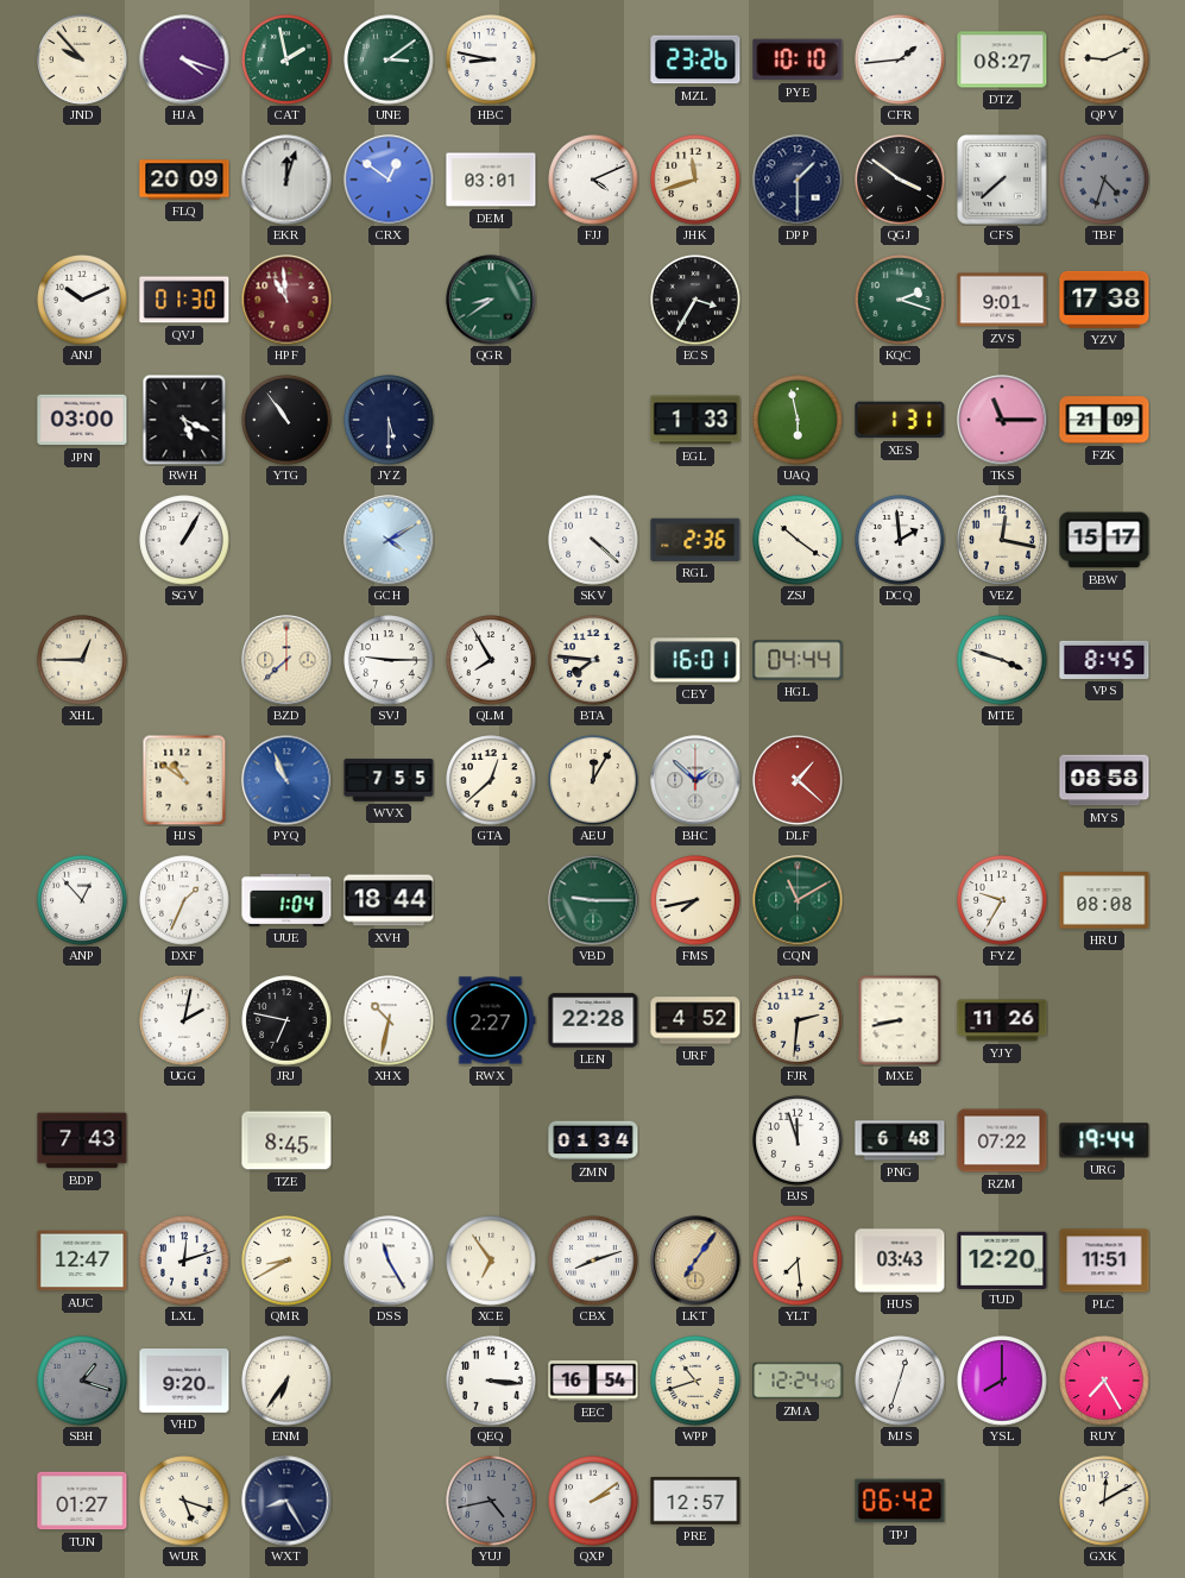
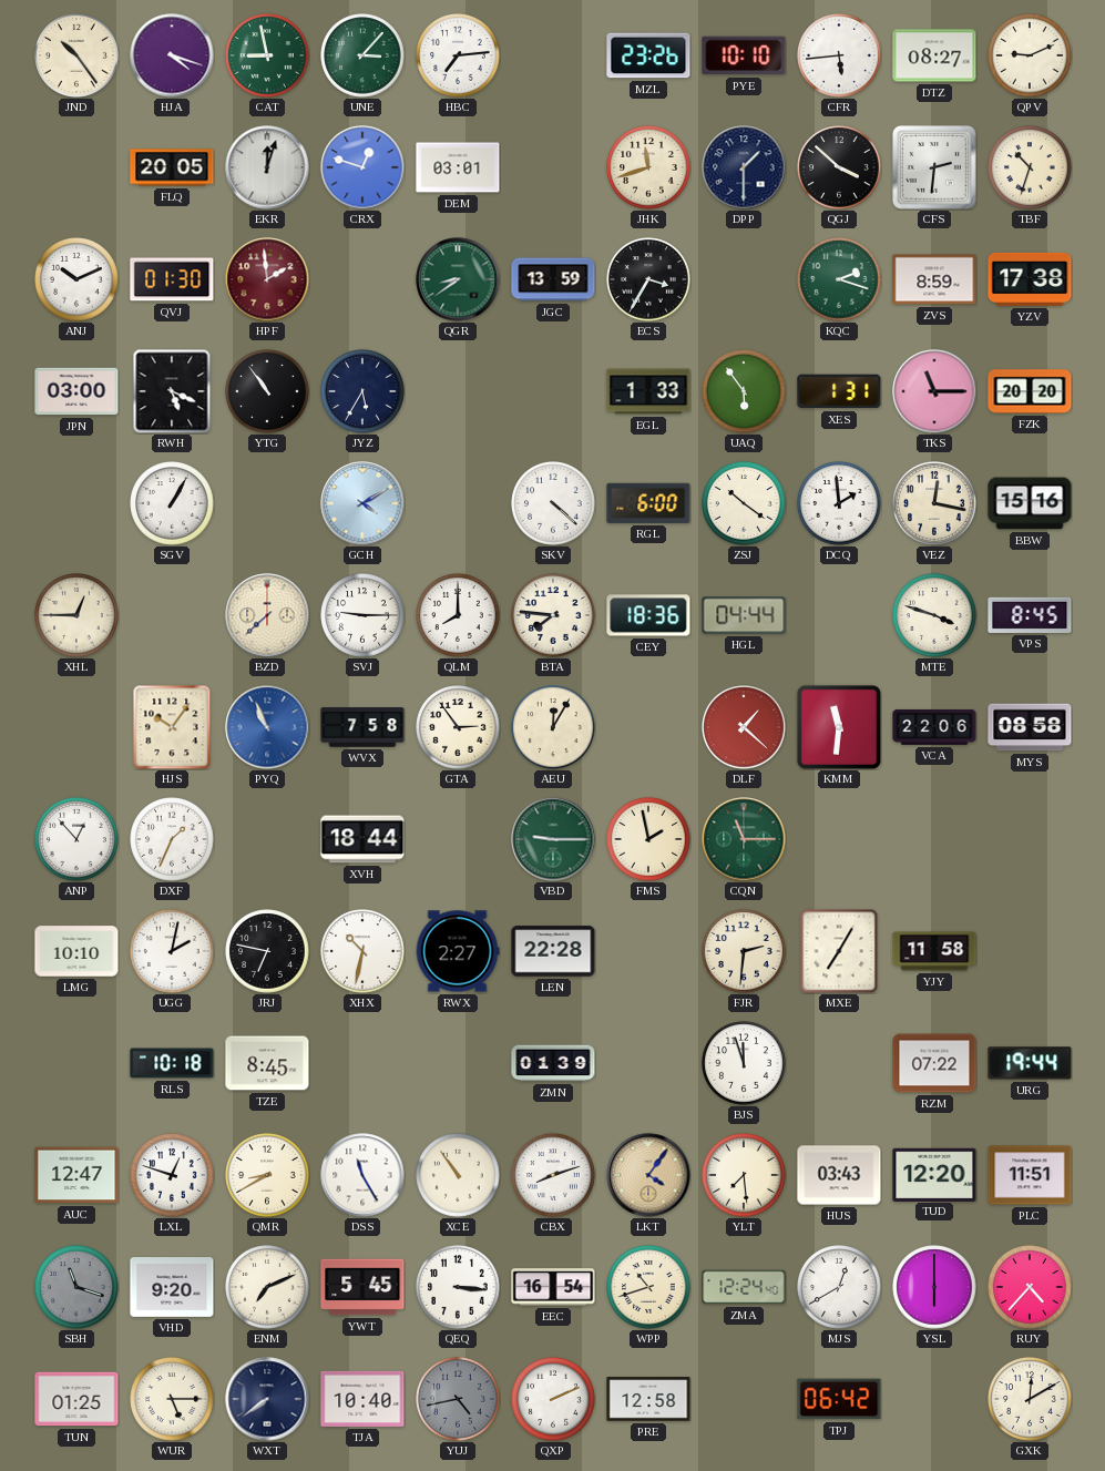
JND: 9:53 -> 10:24 (76, 55)
CAT: 1:58 -> 8:58 (267, 55)
UNE: 3:09 -> 3:07 (362, 55)
HBC: 8:47 -> 7:14 (458, 55)
CFR: 1:44 -> 5:44 (839, 55)
FLQ: 20:09 -> 20:05 (172, 167)
CRX: 12:51 -> 12:48 (362, 167)
FJJ: 4:11 -> none (593, 180)
QGJ: 3:51 -> 3:52 (839, 167)
CFS: 7:38 -> 2:31 (935, 168)
TBF: 4:33 -> 10:33 (1030, 167)
TBF dial: grey -> cream (1030, 167)
HPF: 10:59 -> 1:59 (267, 279)
JGC: none -> 13:59 (553, 279)
ZVS: 9:01 -> 8:59 (934, 279)
JYZ: 5:30 -> 5:35 (362, 391)
UAQ: 5:58 -> 5:54 (744, 391)
FZK: 21:09 -> 20:20 (1030, 391)
RGL: 2:36 -> 6:00 (648, 503)
BBW: 15:17 -> 15:16 (1030, 503)
QLM: 7:55 -> 8:00 (458, 615)
CEY: 16:01 -> 18:36 (648, 615)
HJS: 10:51 -> 10:06 (172, 727)
WVX: 7:55 -> 7:58 (362, 727)
GTA: 12:38 -> 2:54 (458, 727)
BHC: 1:52 -> none (695, 780)
KMM: none -> 11:31 (839, 727)
VCA: none -> 22:06 (934, 727)
UUE: 1:04 -> none (286, 900)
FMS: 7:43 -> 1:58 (648, 839)
CQN: 11:10 -> 11:15 (744, 839)
FYZ: 9:35 -> none (1002, 900)
HRU: 08:08 -> none (1104, 900)
LMG: none -> 10:10 (76, 951)
URF: 4:52 -> none (695, 1020)
MXE: 8:43 -> 7:05 (839, 951)
YJY: 11:26 -> 11:58 (934, 951)
BDP: 7:43 -> none (82, 1140)
RLS: none -> 10:18 (172, 1063)
ZMN: 01:34 -> 01:39 (553, 1063)
PNG: 6:48 -> none (900, 1140)
LXL: 12:12 -> 12:48 (172, 1175)
XCE: 6:54 -> 10:54 (458, 1175)
LKT: 7:06 -> 4:06 (648, 1175)
SBH: 1:18 -> 11:18 (76, 1287)
ENM: 6:36 -> 7:11 (267, 1287)
YWT: none -> 5:45 (362, 1287)
MJS: 12:33 -> 12:40 (839, 1287)
YSL: 8:00 -> 6:00 (934, 1287)
RUY: 7:25 -> 4:37 (1030, 1287)
TUN: 01:27 -> 01:25 (76, 1399)
WUR: 5:18 -> 5:15 (172, 1399)
WXT: 8:25 -> 7:39 (267, 1399)
TJA: none -> 10:40 (362, 1399)
QXP: 2:09 -> 2:11 (553, 1399)
PRE: 12:57 -> 12:58 (648, 1399)
